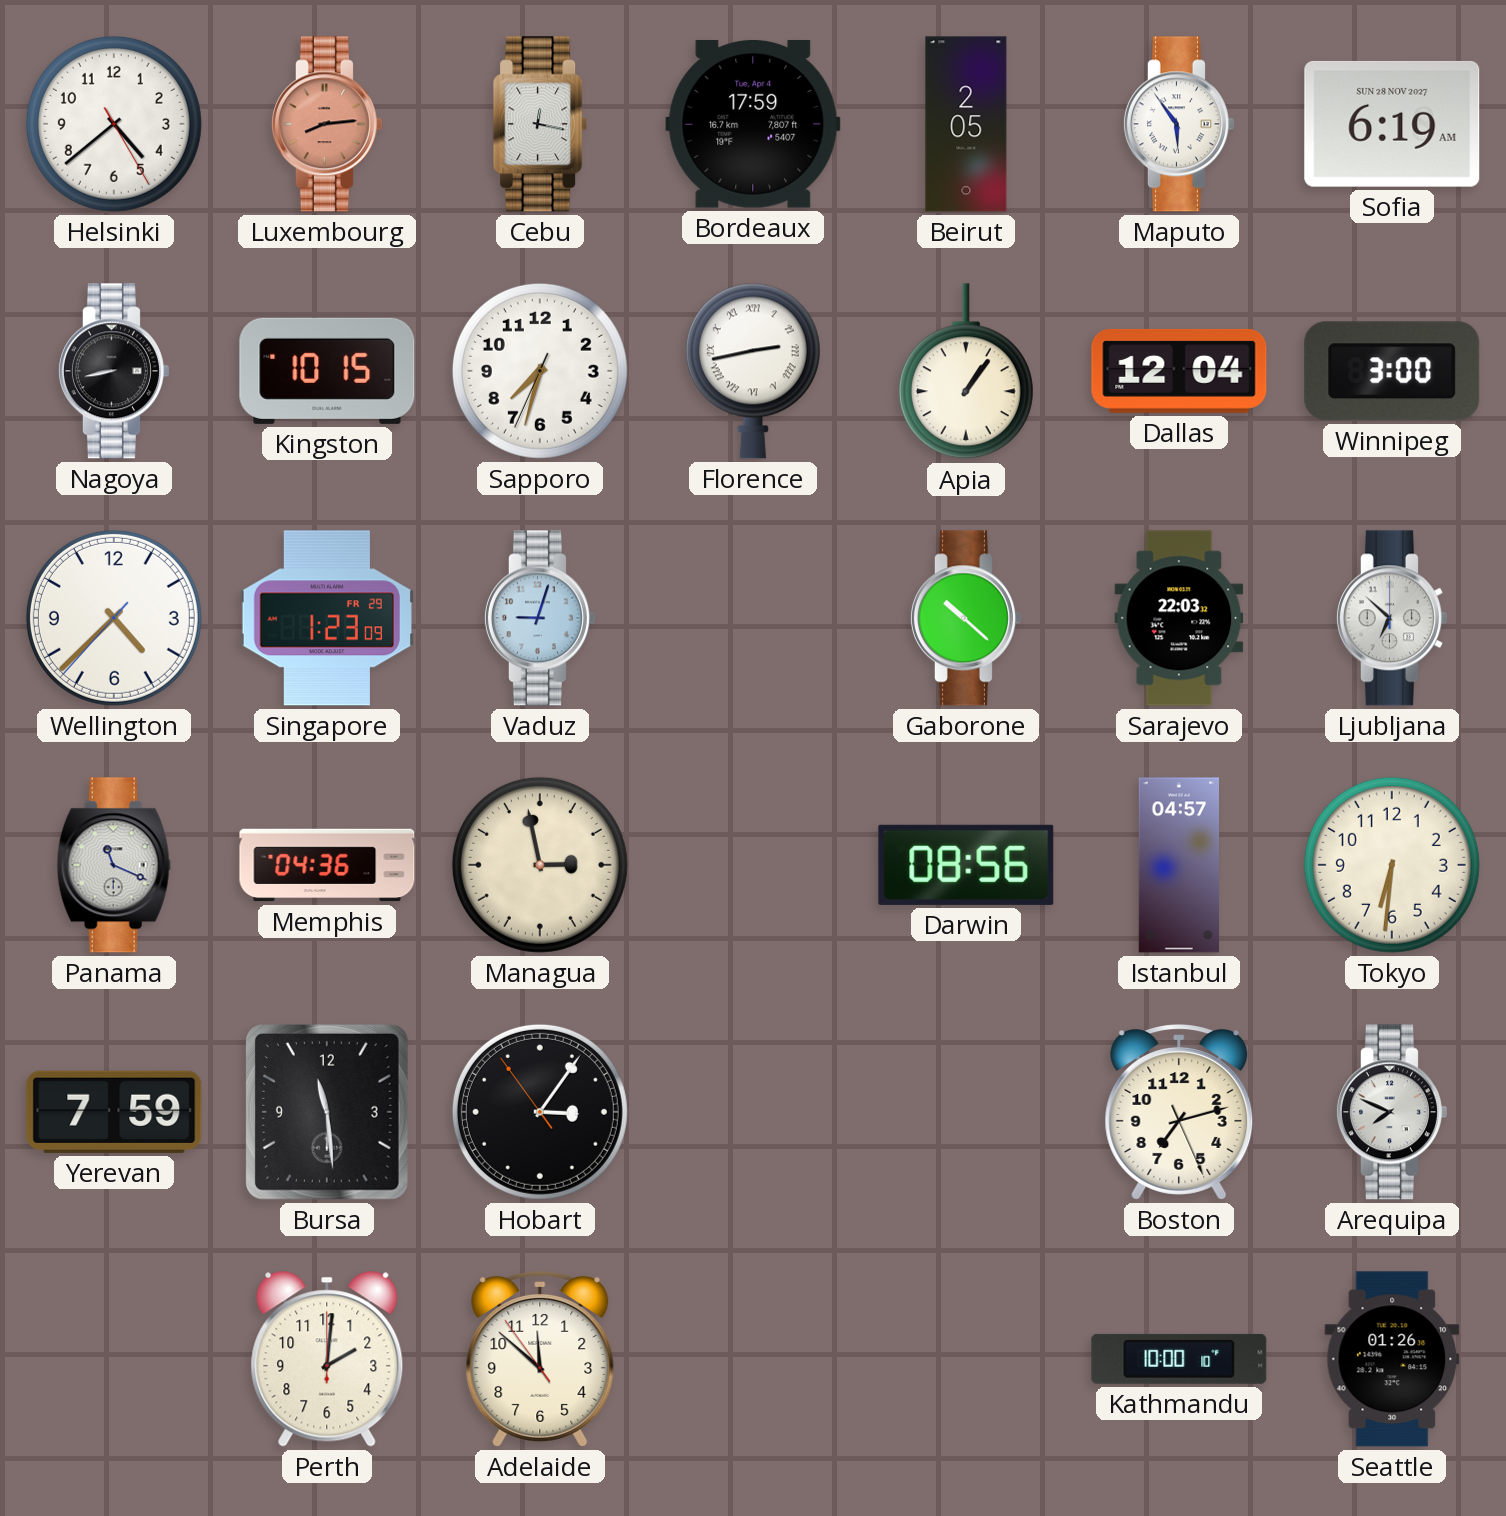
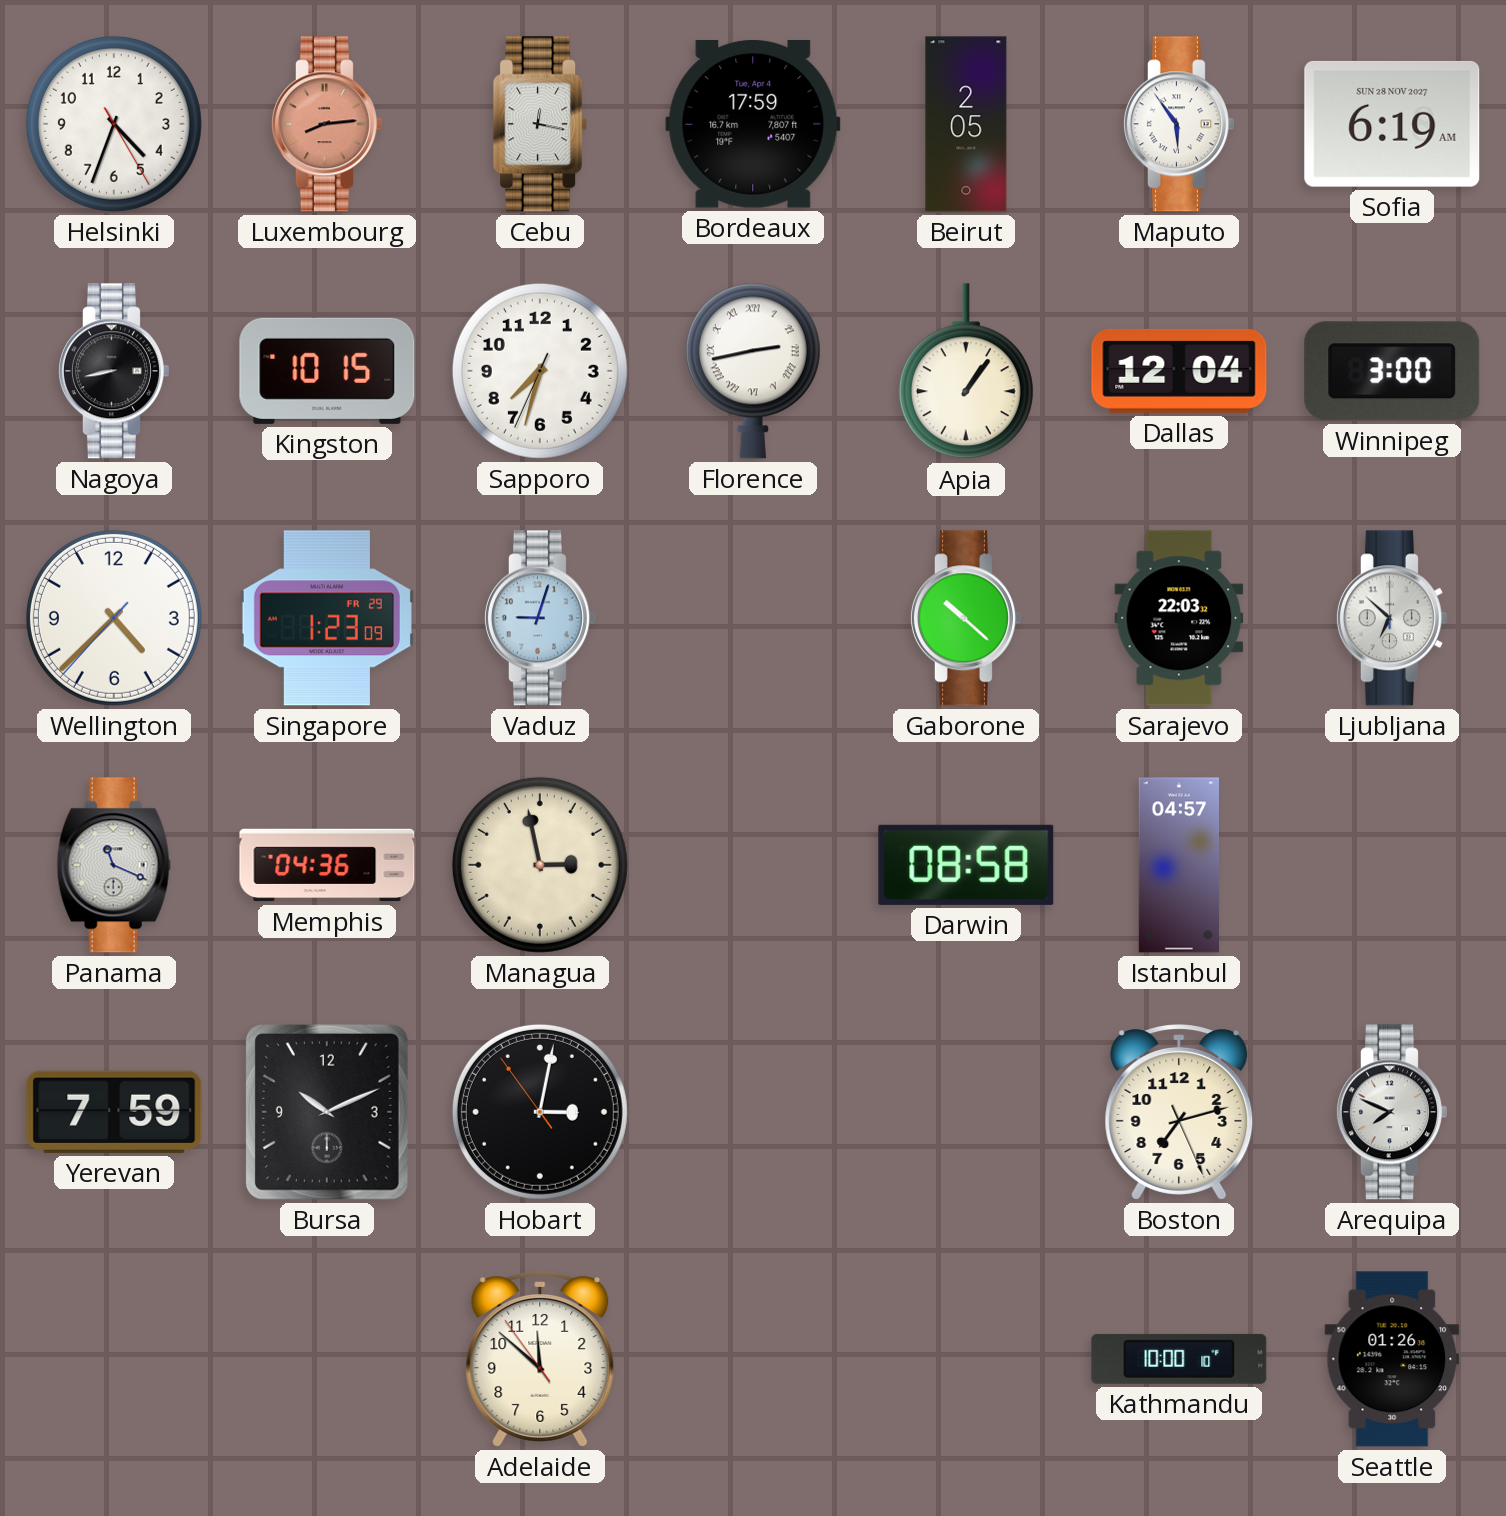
Helsinki: 4:38 -> 4:33 (114, 124)
Darwin: 08:56 -> 08:58 (966, 865)
Tokyo: 6:31 -> none (1392, 865)
Bursa: 11:29 -> 10:11 (327, 1112)
Hobart: 3:05 -> 3:01 (540, 1112)
Perth: 2:01 -> none (327, 1359)
